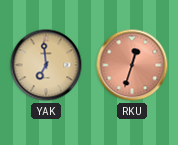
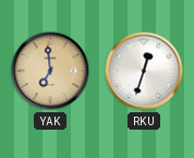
RKU dial: salmon -> white (144, 71)
